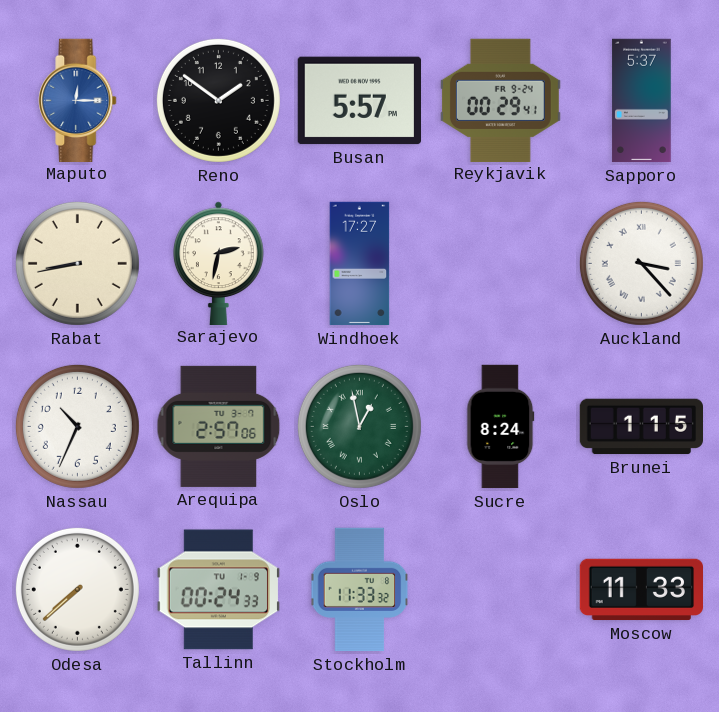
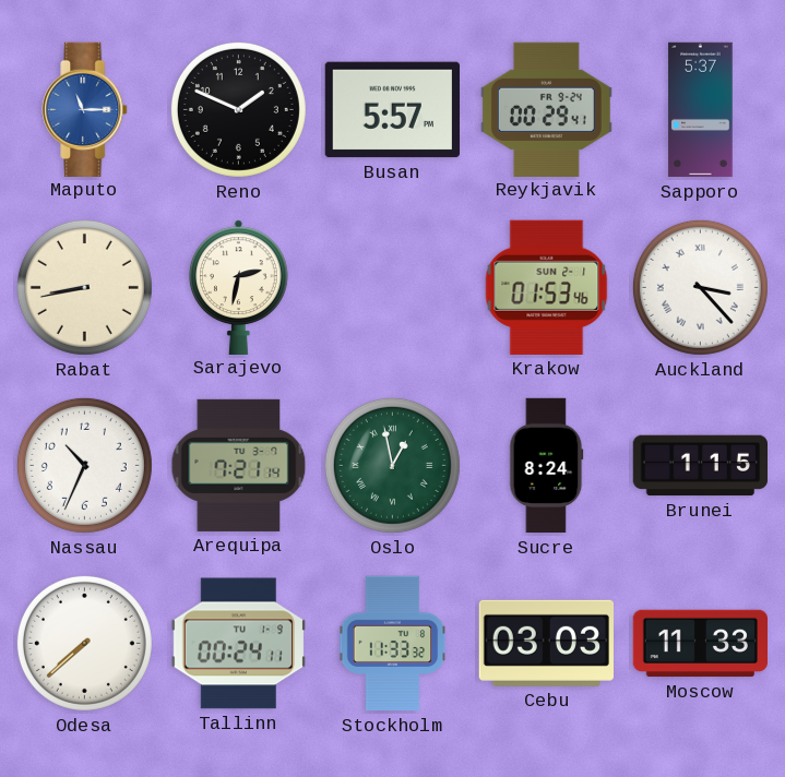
Maputo: 12:15 -> 11:15 (85, 109)
Reno: 1:51 -> 1:49 (238, 109)
Windhoek: 17:27 -> none (360, 264)
Krakow: none -> 01:53 (547, 287)
Arequipa: 2:57 -> 7:21 (239, 465)
Tallinn: 00:24:33 -> 00:24:11 (238, 644)
Cebu: none -> 03:03 (546, 643)
